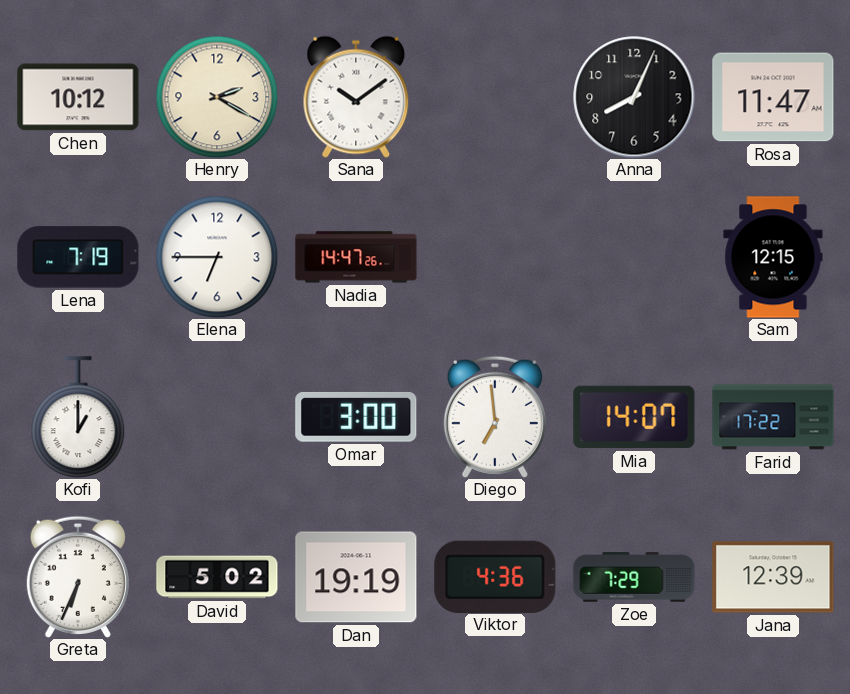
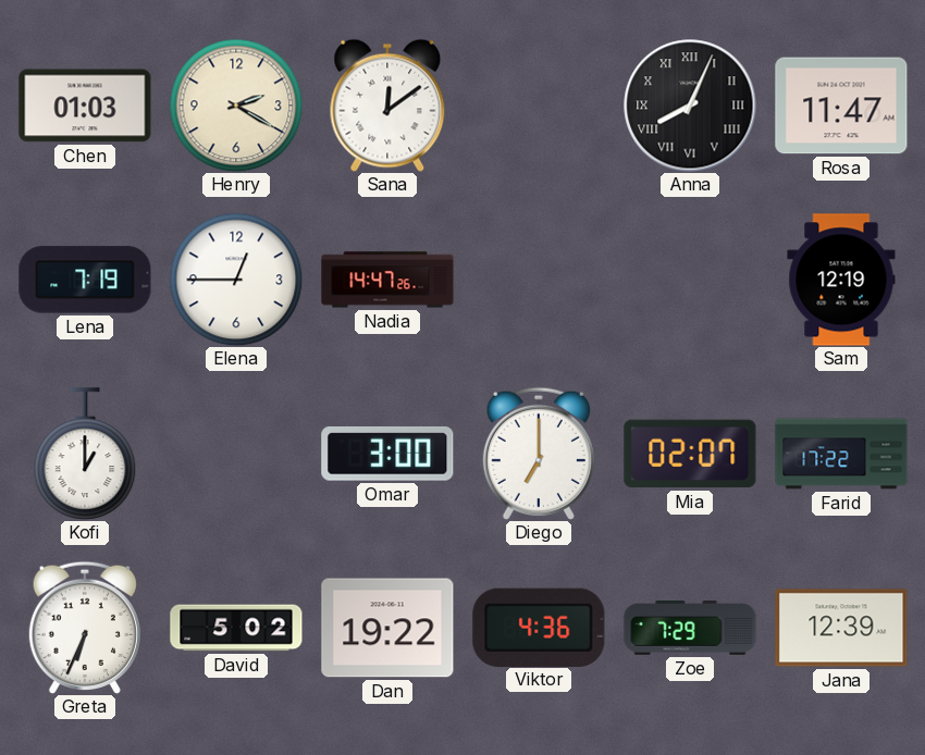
Chen: 10:12 -> 01:03 (85, 106)
Sana: 10:09 -> 12:09 (387, 106)
Anna numerals: Arabic -> Roman (690, 106)
Elena: 6:45 -> 12:45 (236, 280)
Sam: 12:15 -> 12:19 (841, 280)
Diego: 6:59 -> 7:00 (539, 454)
Mia: 14:07 -> 02:07 (690, 454)
Dan: 19:19 -> 19:22 (387, 628)
